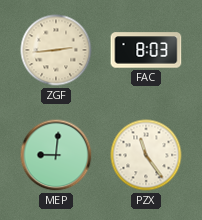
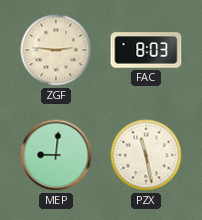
ZGF: 2:44 -> 2:46 (56, 50)
PZX: 11:24 -> 11:28 (146, 155)
